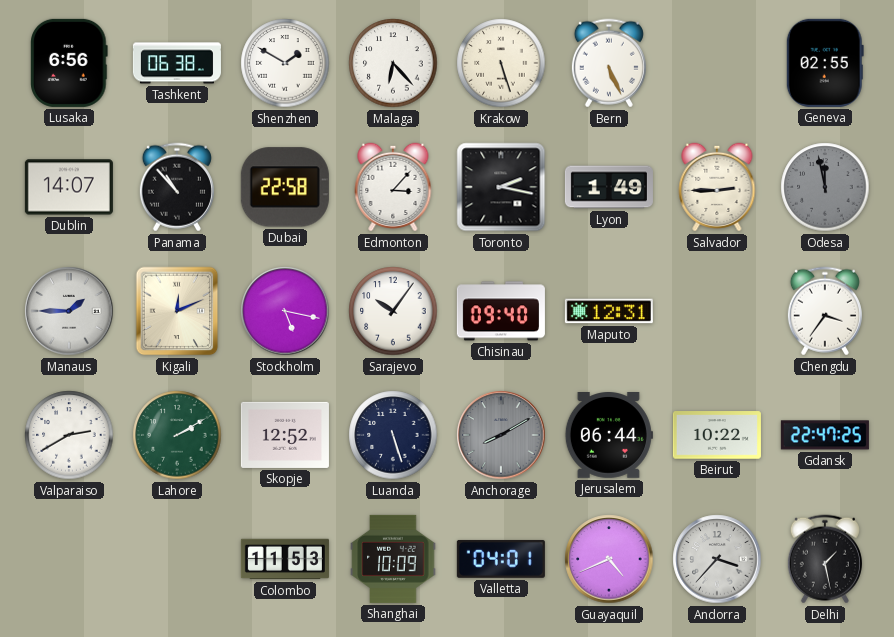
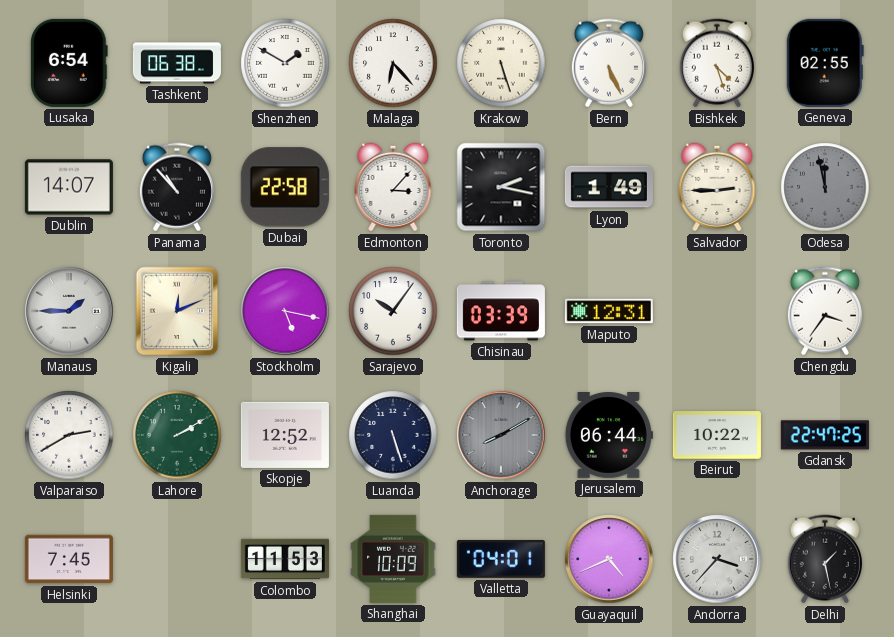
Lusaka: 6:56 -> 6:54 (69, 63)
Bishkek: none -> 4:27 (717, 63)
Chisinau: 09:40 -> 03:39 (501, 311)
Helsinki: none -> 7:45 (69, 559)
